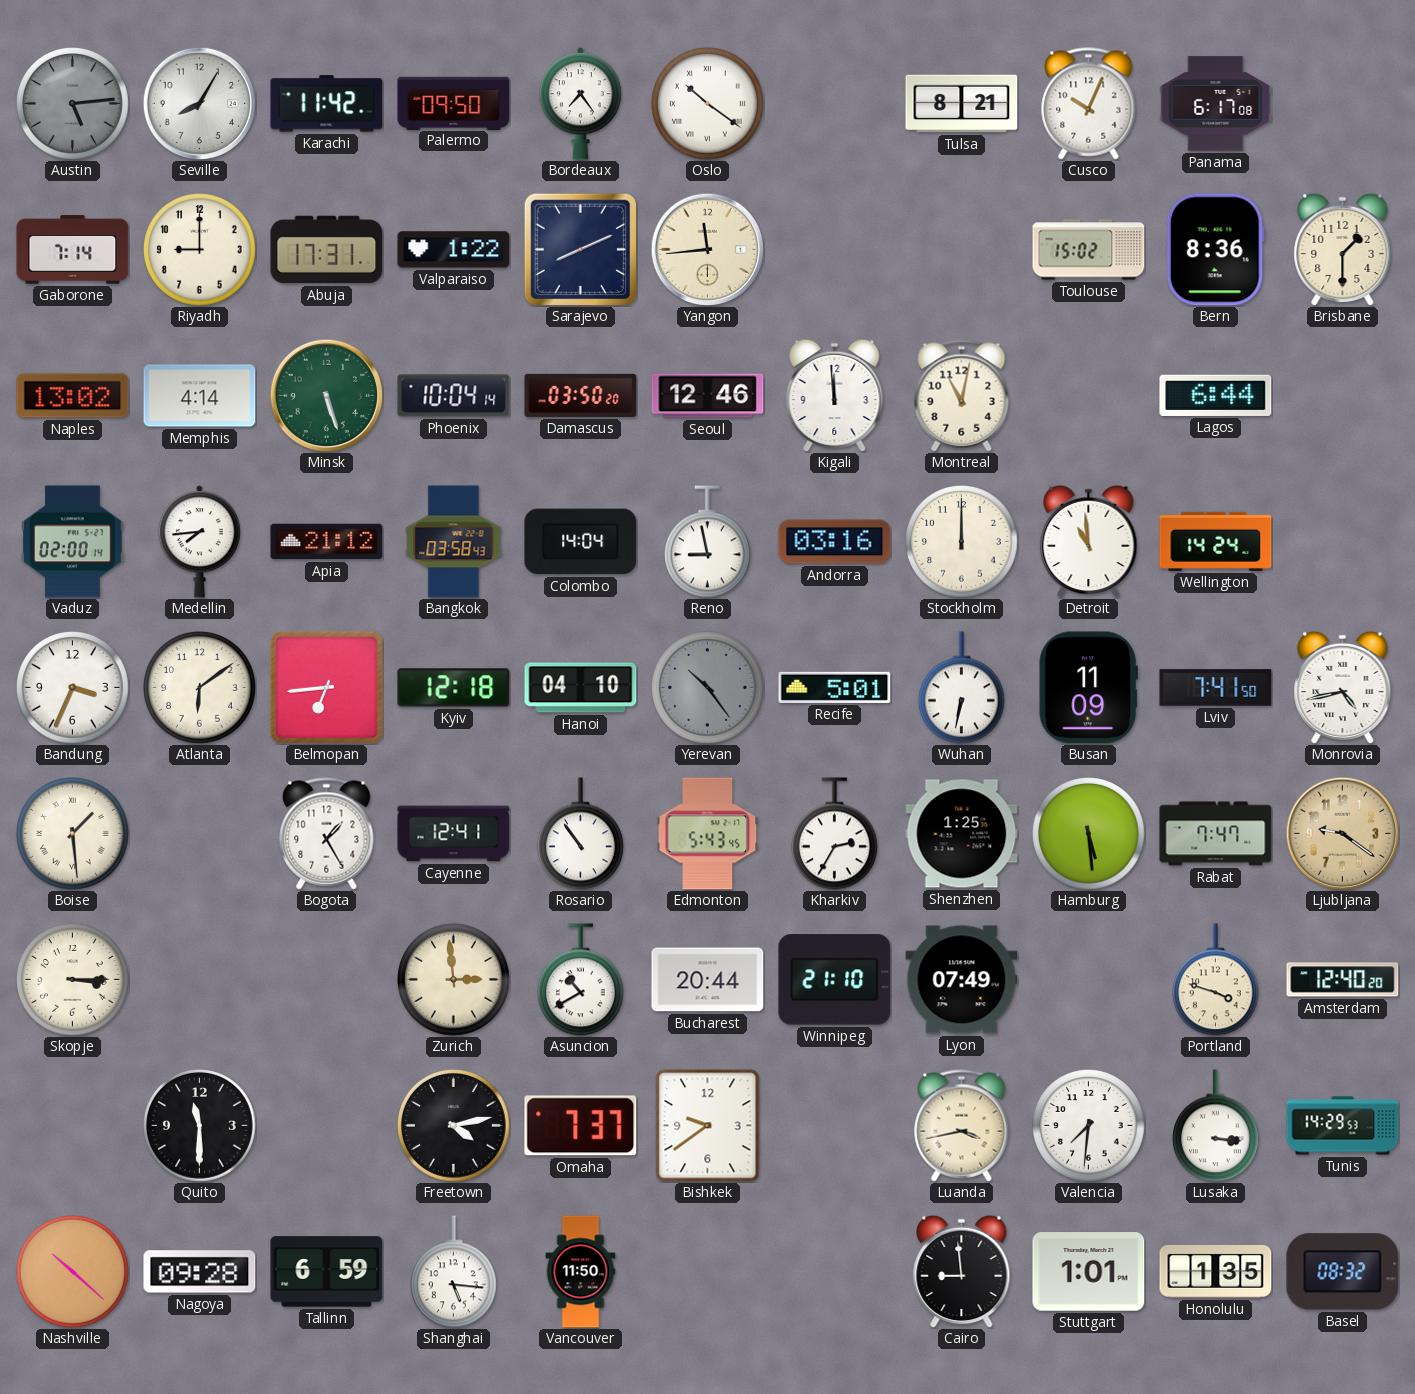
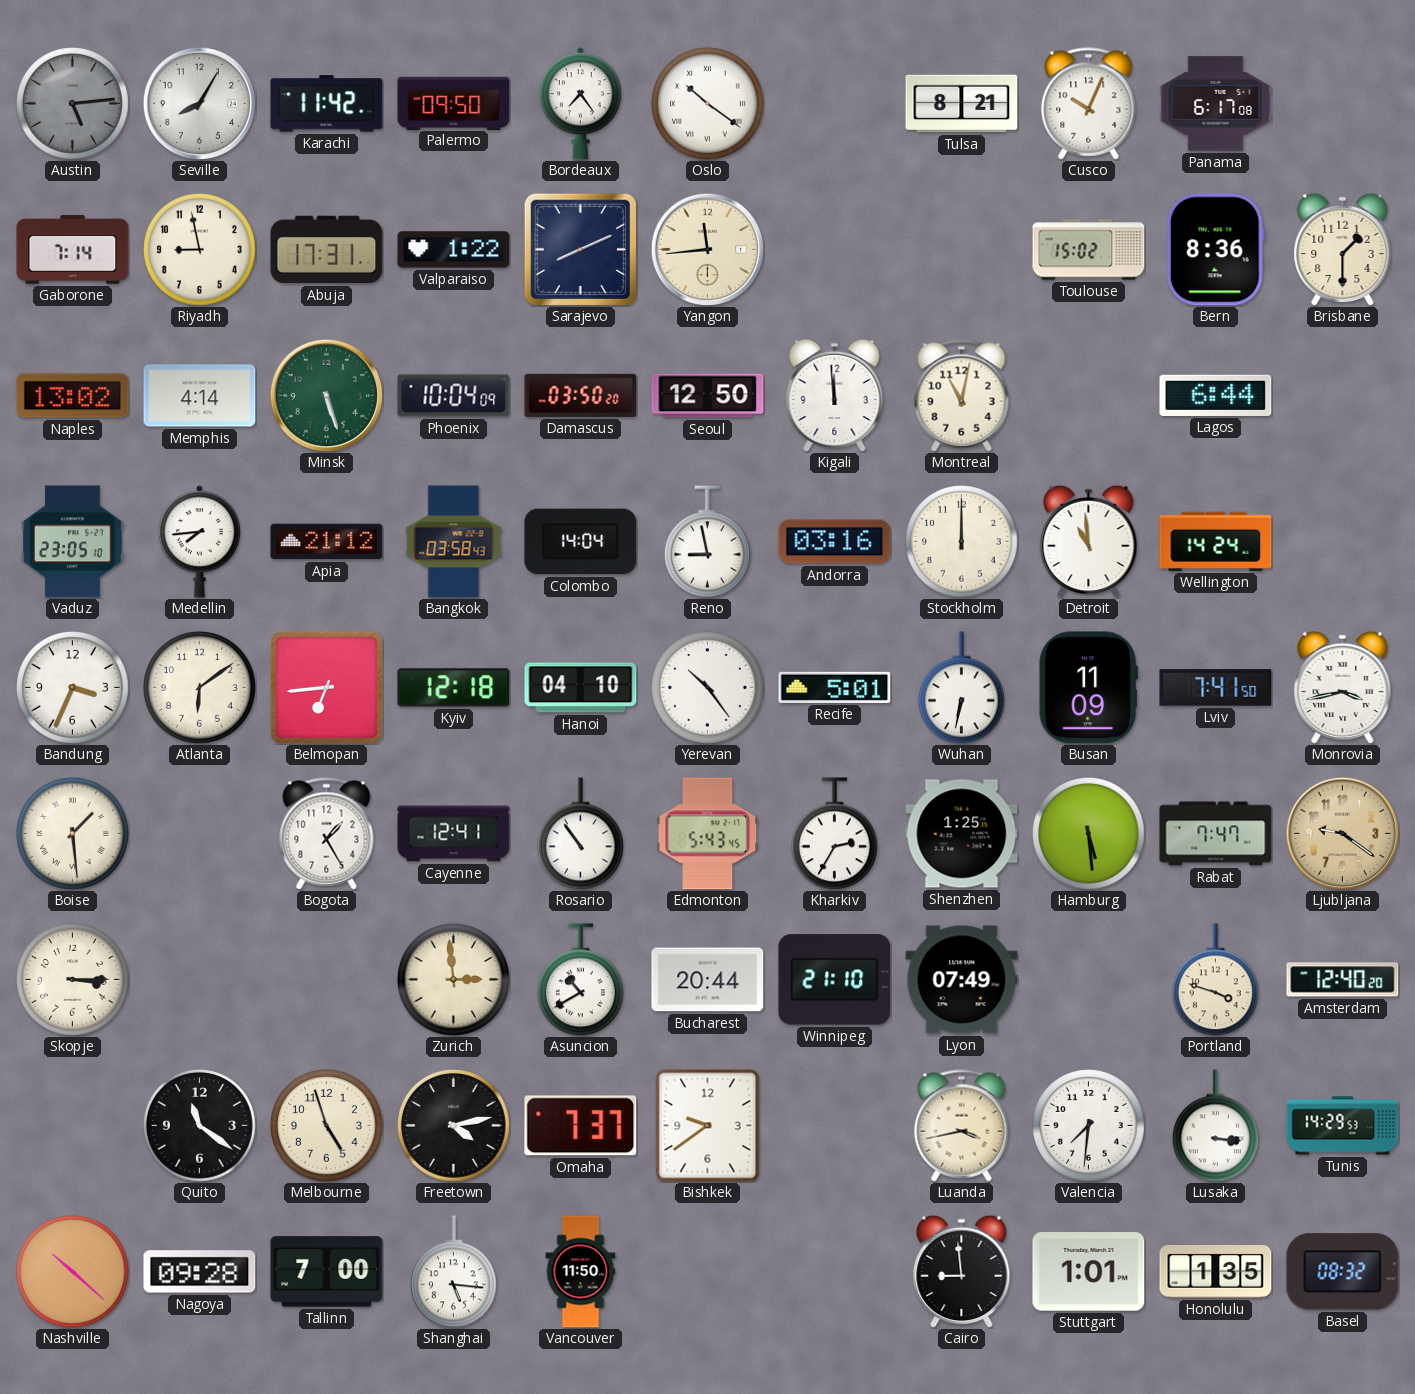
Riyadh: 9:00 -> 8:58 (200, 250)
Phoenix: 10:04:14 -> 10:04:09 (454, 396)
Seoul: 12:46 -> 12:50 (708, 396)
Vaduz: 02:00 -> 23:05 (73, 542)
Yerevan dial: grey -> white (708, 688)
Monrovia: 4:43 -> 3:43 (1343, 687)
Quito: 11:30 -> 11:21 (200, 1126)
Melbourne: none -> 4:57 (327, 1126)
Tallinn: 6:59 -> 7:00 (327, 1272)
